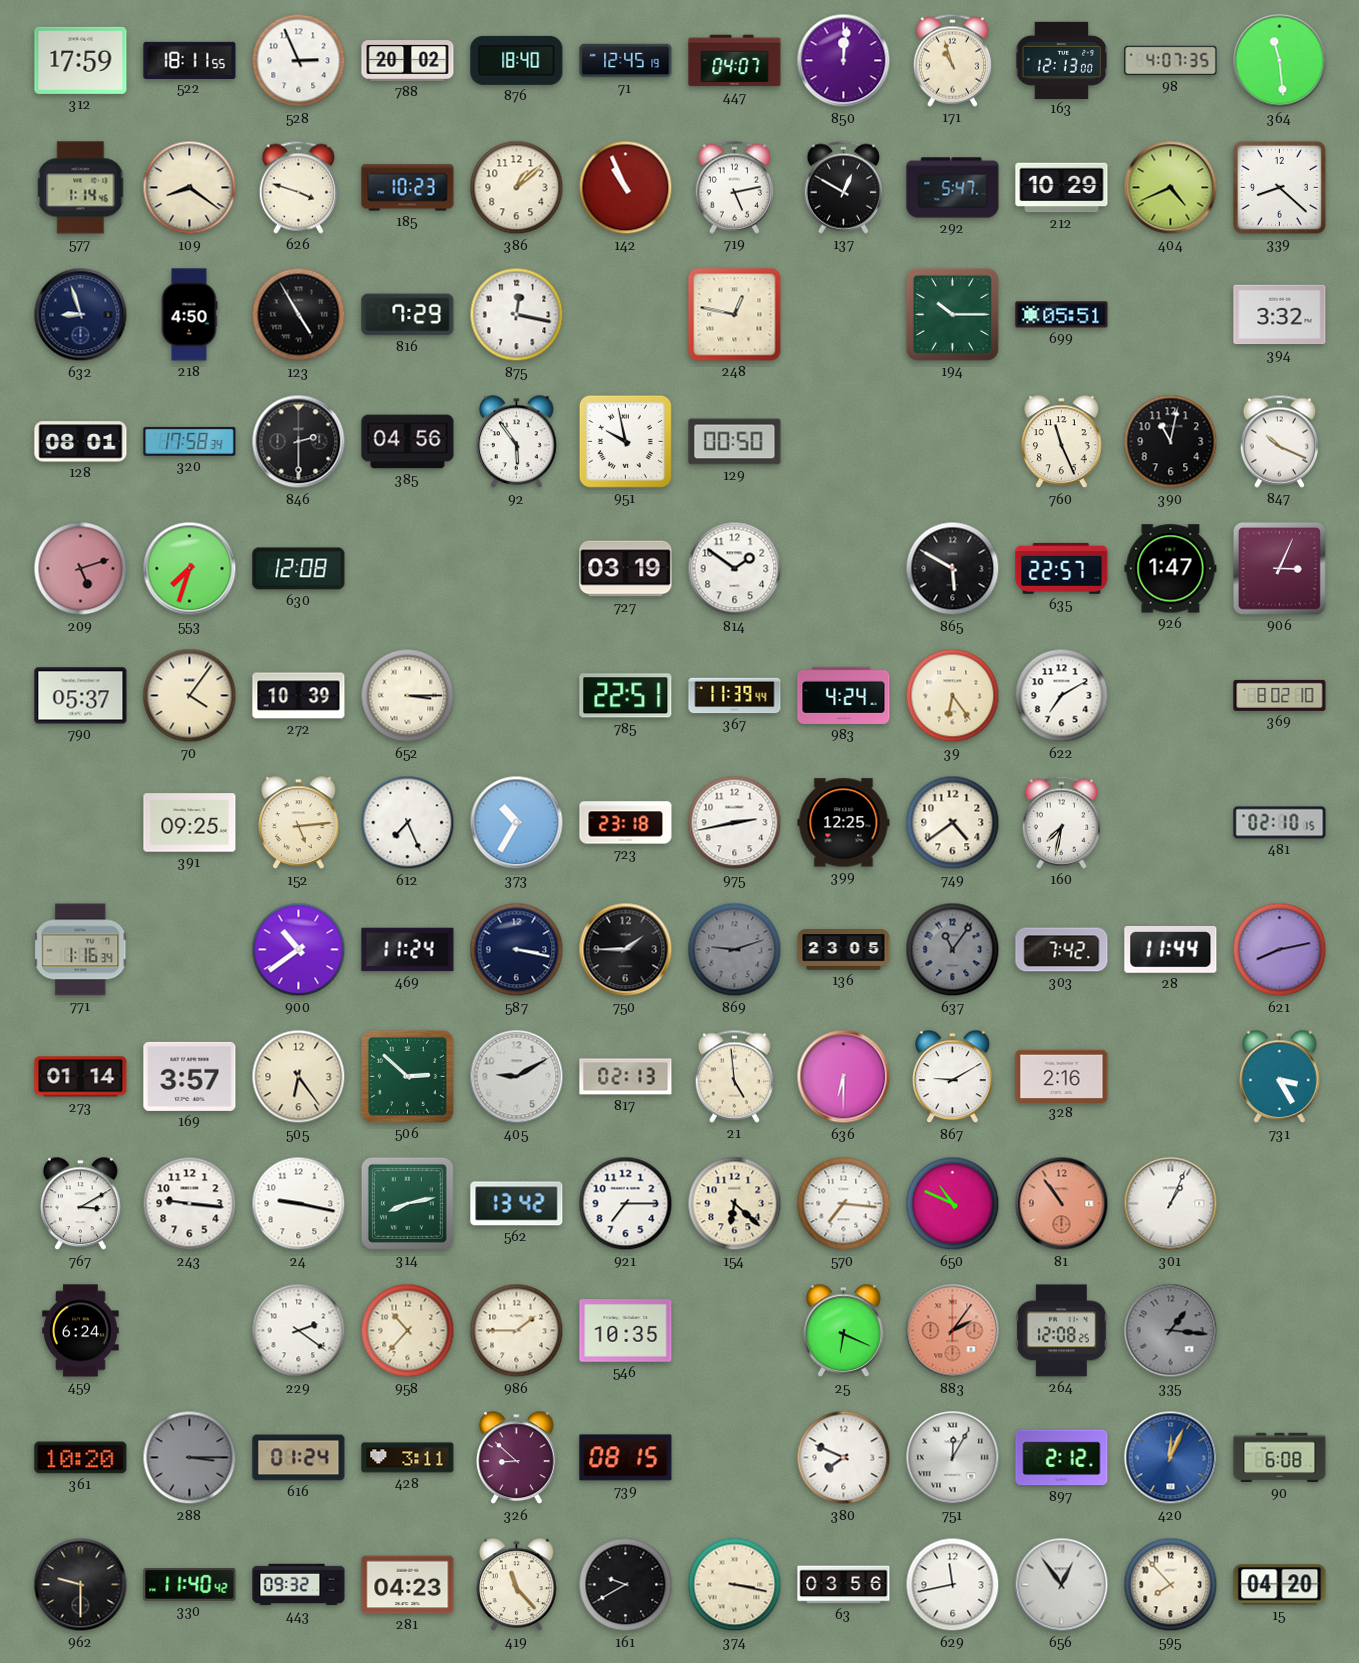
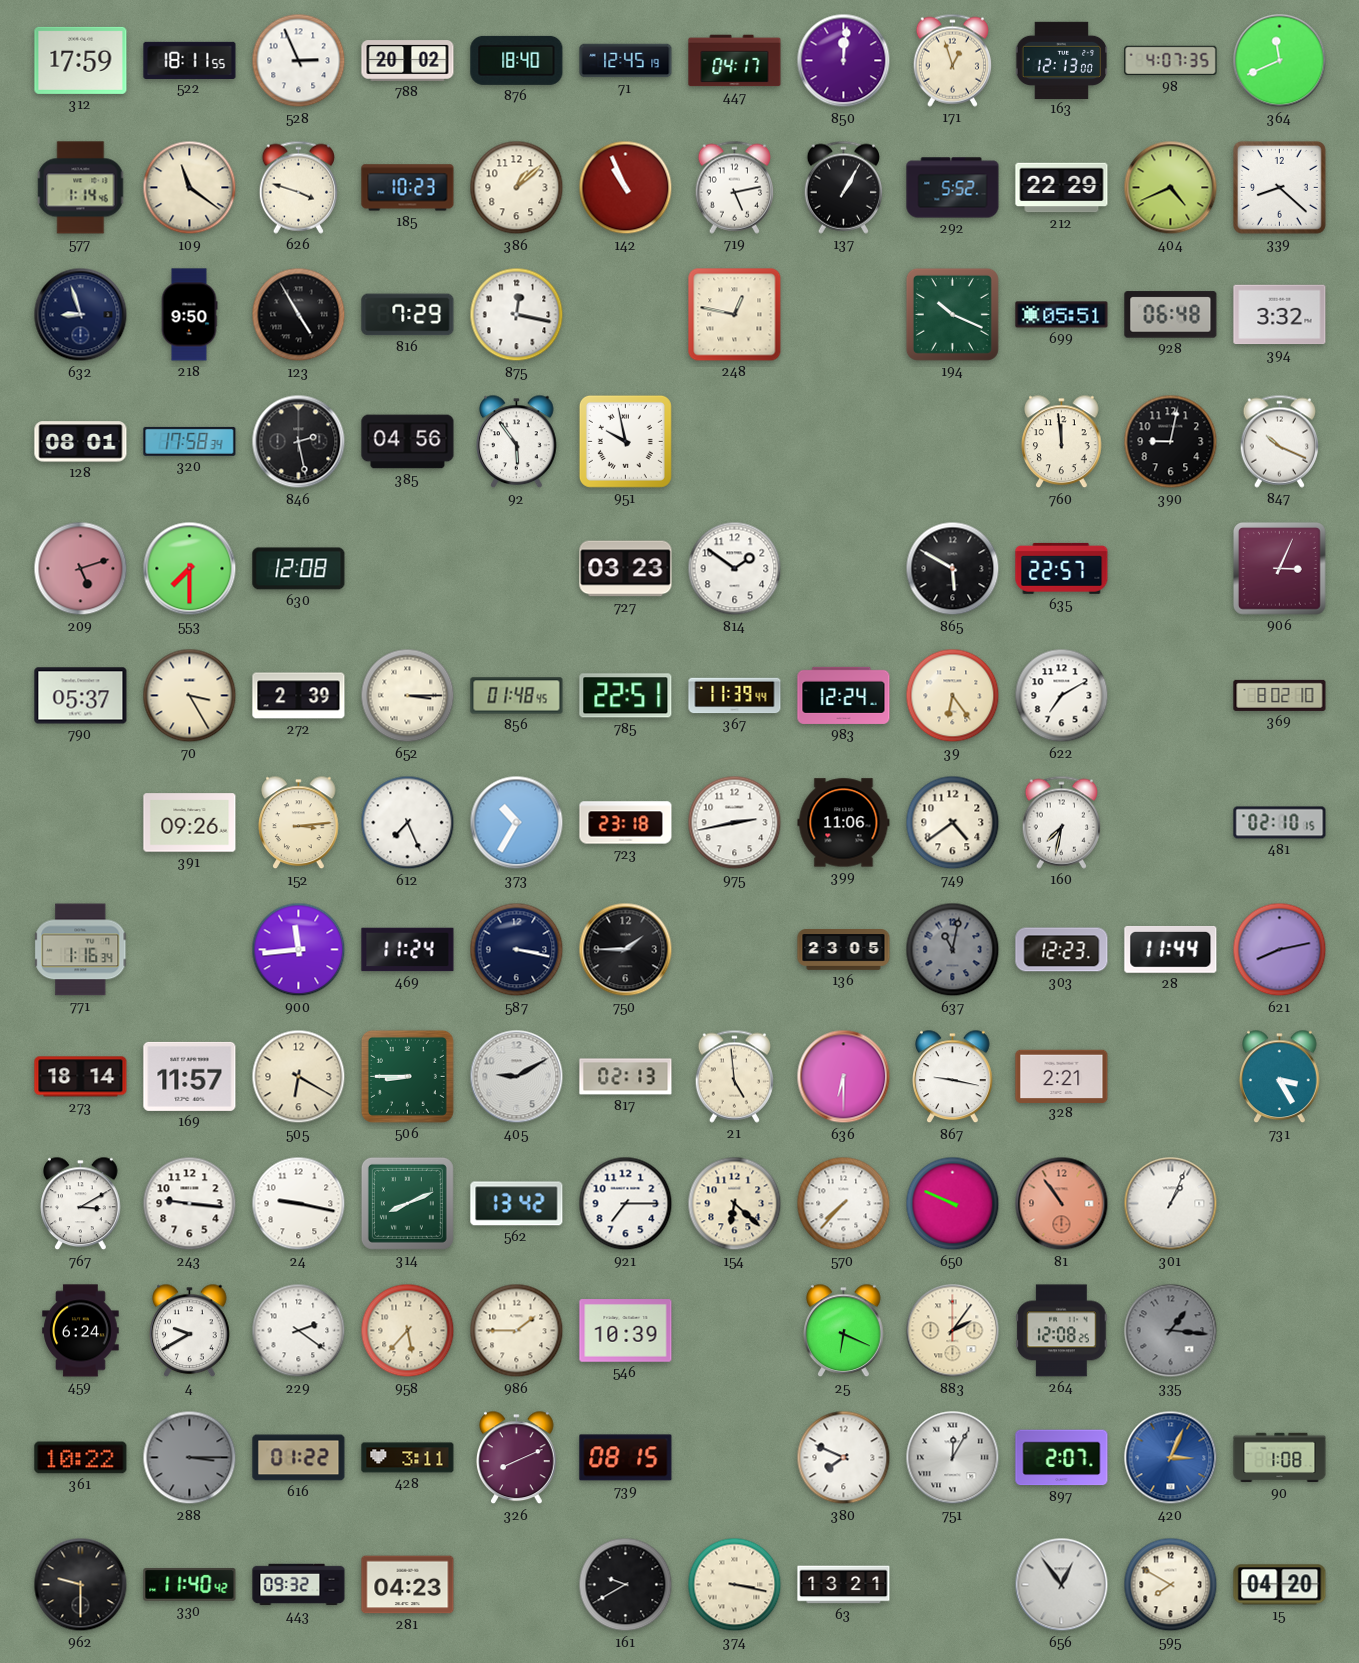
447: 04:07 -> 04:17 (735, 61)
171: 10:57 -> 12:57 (952, 60)
364: 11:29 -> 11:41 (1280, 61)
109: 8:21 -> 11:21 (190, 188)
137: 12:50 -> 1:05 (843, 187)
292: 5:47 -> 5:52 (953, 188)
212: 10:29 -> 22:29 (1062, 188)
218: 4:50 -> 9:50 (189, 315)
194: 10:15 -> 10:19 (952, 314)
928: none -> 06:48 (1171, 315)
846: 2:30 -> 2:28 (299, 442)
129: 00:50 -> none (735, 442)
760: 11:26 -> 11:59 (1062, 442)
390: 11:02 -> 9:02 (1171, 442)
553: 7:33 -> 7:30 (190, 569)
727: 03:19 -> 03:23 (626, 569)
926: 1:47 -> none (1171, 569)
70: 4:06 -> 3:25 (190, 696)
272: 10:39 -> 2:39 (299, 696)
856: none -> 01:48 (517, 696)
983: 4:24 -> 12:24 (844, 695)
391: 09:25 -> 09:26 (190, 823)
152: 5:14 -> 3:14 (299, 823)
399: 12:25 -> 11:06 (844, 823)
900: 10:39 -> 11:44 (299, 950)
869: 9:12 -> none (735, 950)
637: 11:06 -> 11:02 (953, 950)
303: 7:42 -> 12:23 (1062, 950)
273: 01:14 -> 18:14 (81, 1077)
169: 3:57 -> 11:57 (190, 1076)
505: 6:24 -> 6:20 (299, 1077)
506: 2:52 -> 8:45 (407, 1076)
867: 9:10 -> 9:17 (953, 1077)
328: 2:16 -> 2:21 (1062, 1076)
314: 8:13 -> 8:11 (407, 1203)
570: 7:16 -> 7:37 (844, 1204)
650: 10:49 -> 9:49 (953, 1204)
4: none -> 9:40 (190, 1331)
958: 10:37 -> 5:37 (408, 1331)
546: 10:35 -> 10:39 (626, 1331)
883 dial: salmon -> cream (953, 1331)
361: 10:20 -> 10:22 (81, 1458)
616: 01:24 -> 01:22 (299, 1458)
326: 8:52 -> 8:11 (517, 1458)
897: 2:12 -> 2:07 (1062, 1458)
420: 12:04 -> 3:04 (1171, 1458)
90: 6:08 -> 1:08 (1280, 1458)
419: 11:23 -> none (517, 1585)
63: 03:56 -> 13:21 (844, 1585)
629: 11:43 -> none (953, 1585)
595: 7:53 -> 7:50 (1171, 1585)
